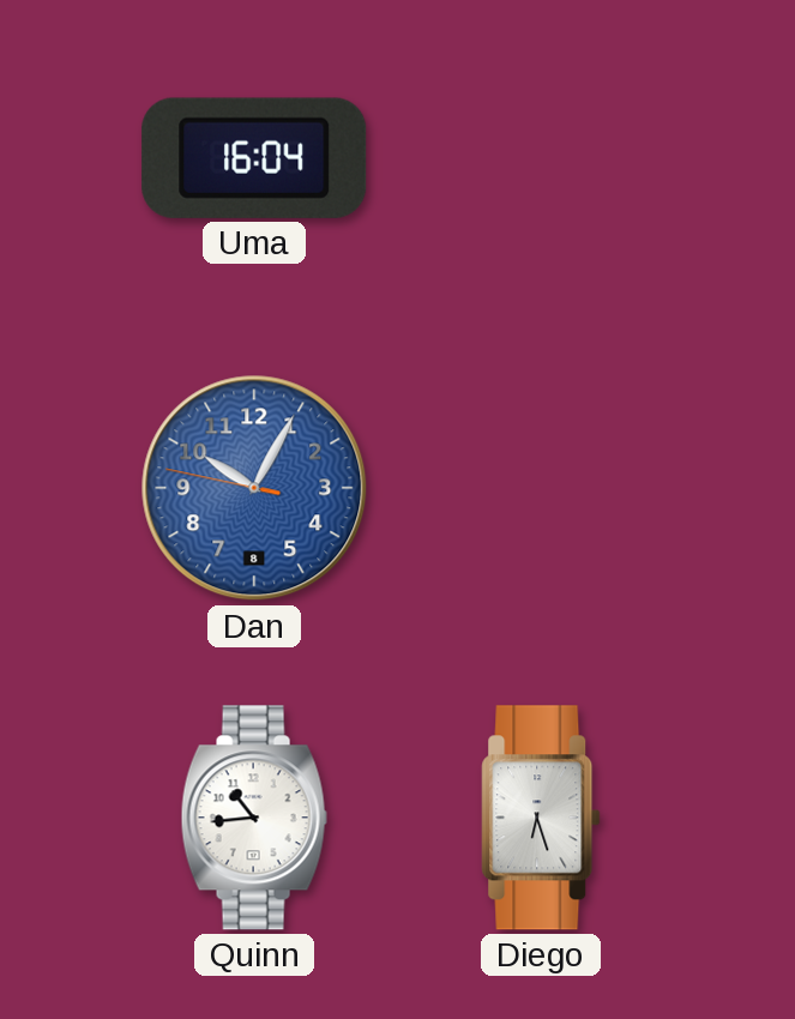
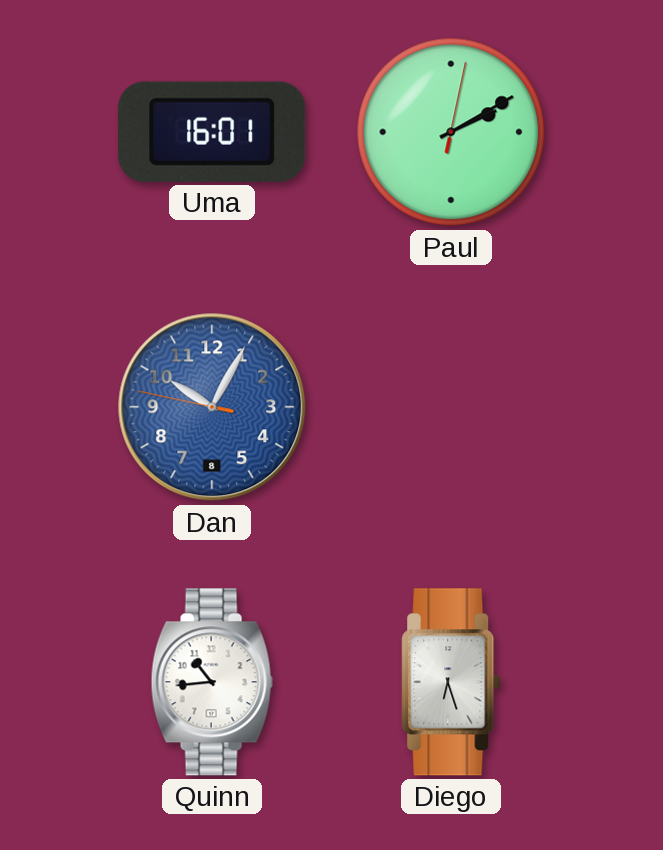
Uma: 16:04 -> 16:01 (212, 132)
Paul: none -> 2:10 (451, 132)
